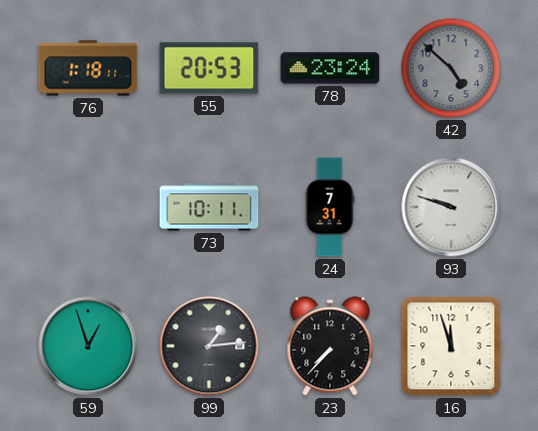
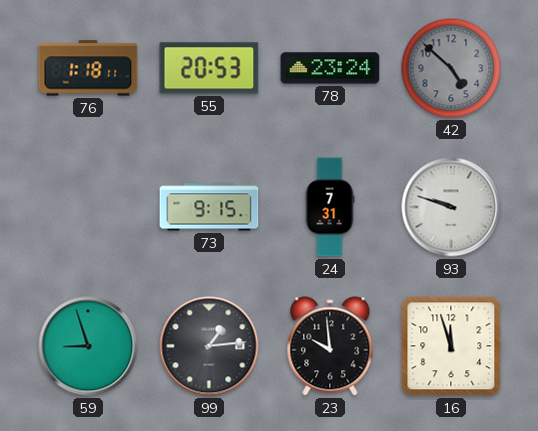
73: 10:11 -> 9:15 (209, 207)
59: 12:57 -> 8:57 (88, 346)
23: 7:37 -> 9:59 (330, 346)
